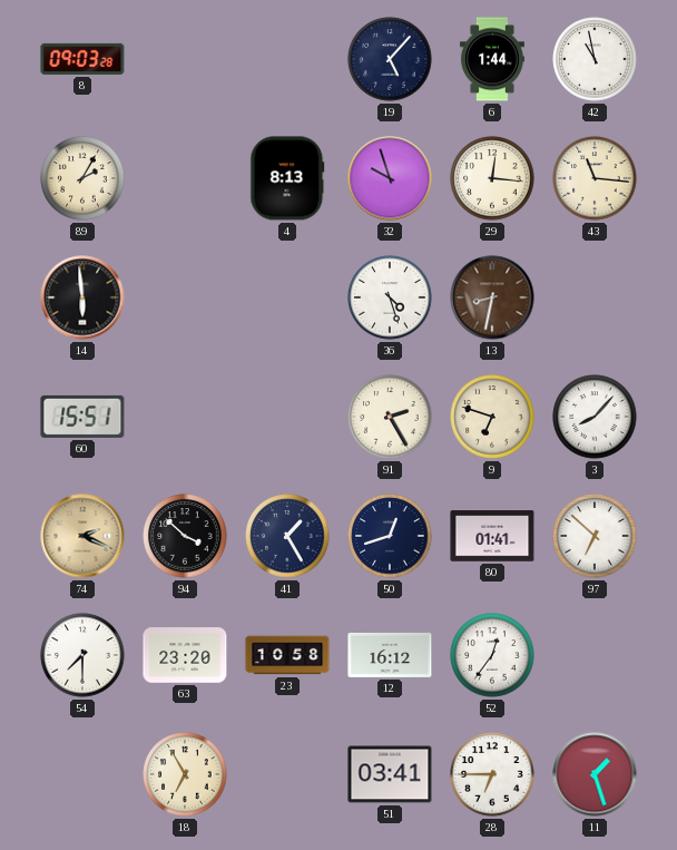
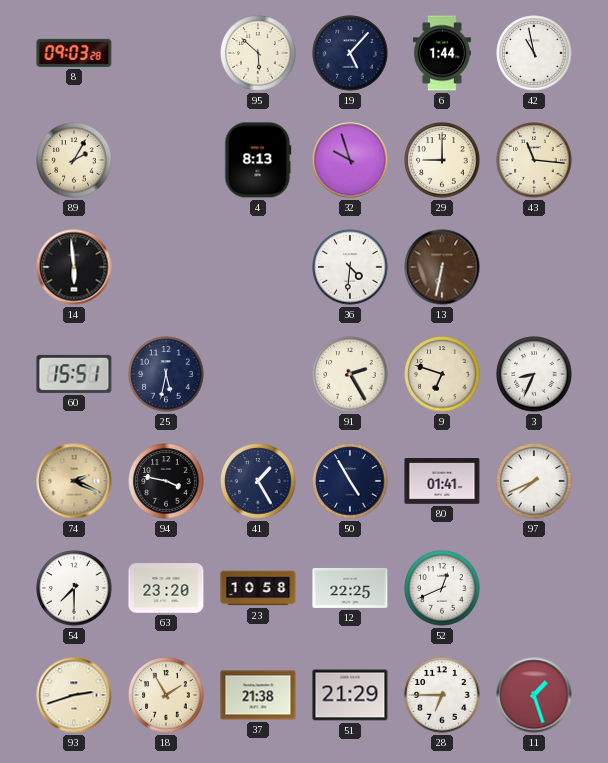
95: none -> 5:52 (258, 53)
29: 12:16 -> 9:00 (442, 160)
36: 4:27 -> 4:31 (350, 267)
13: 8:32 -> 6:32 (442, 267)
25: none -> 5:32 (166, 374)
3: 8:07 -> 8:34 (534, 374)
94: 3:52 -> 3:47 (166, 481)
50: 12:42 -> 4:55 (350, 481)
97: 6:52 -> 7:41 (534, 481)
12: 16:12 -> 22:25 (350, 588)
52: 12:36 -> 12:41 (442, 588)
93: none -> 2:42 (74, 695)
18: 6:55 -> 1:55 (166, 695)
37: none -> 21:38 (258, 695)
51: 03:41 -> 21:29 (350, 695)
